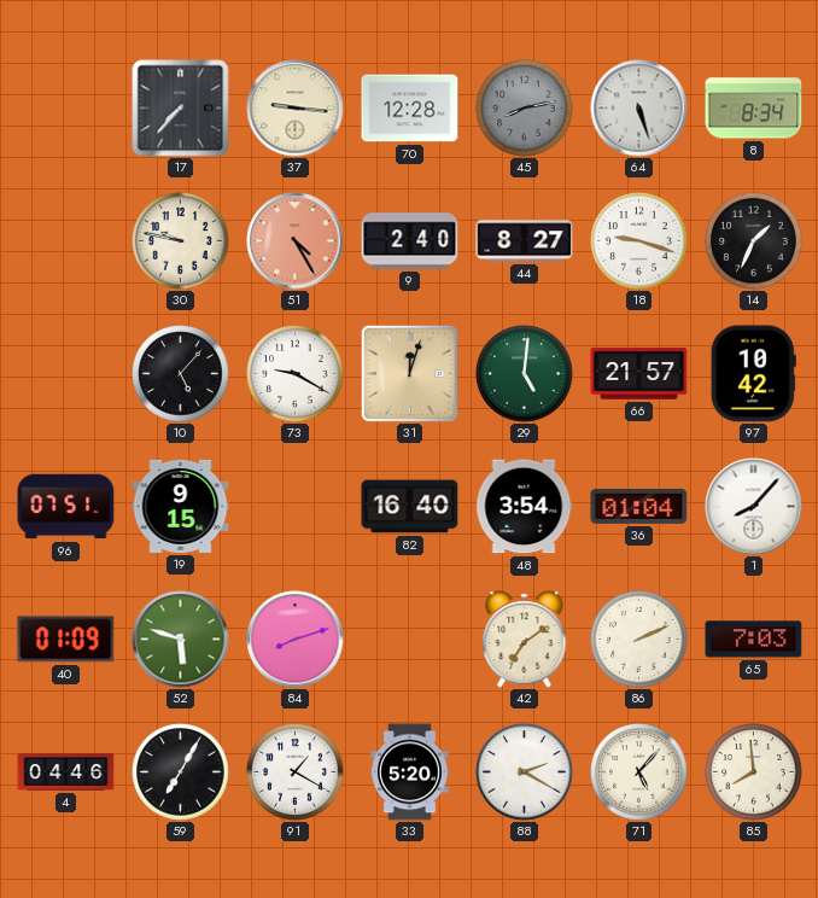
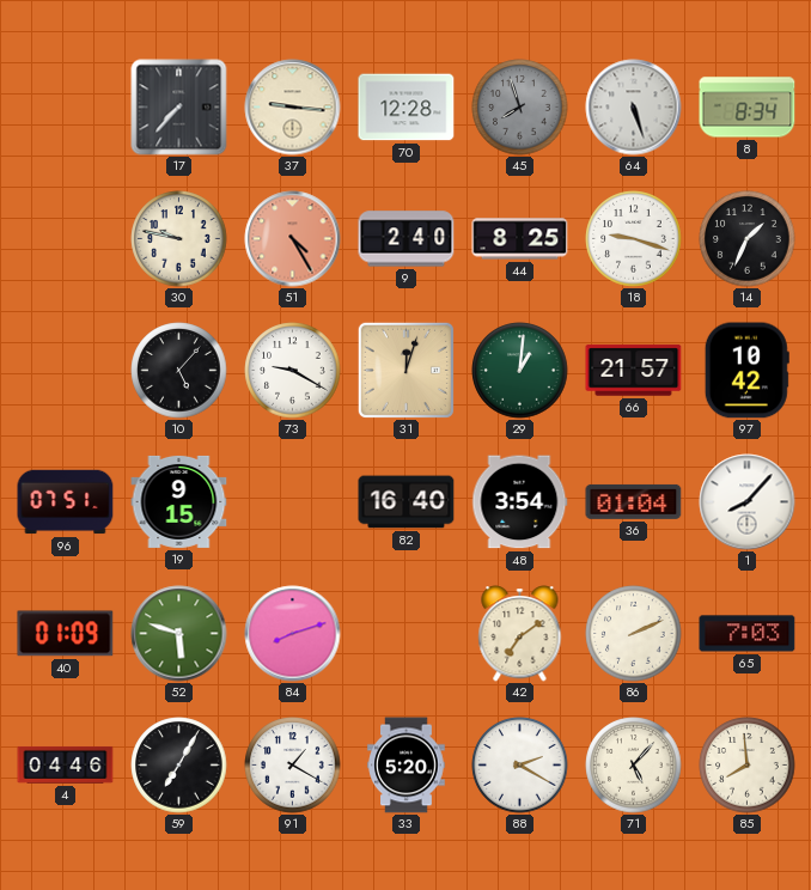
45: 8:13 -> 7:57 (520, 108)
44: 8:27 -> 8:25 (520, 239)
29: 5:01 -> 1:01 (520, 371)
